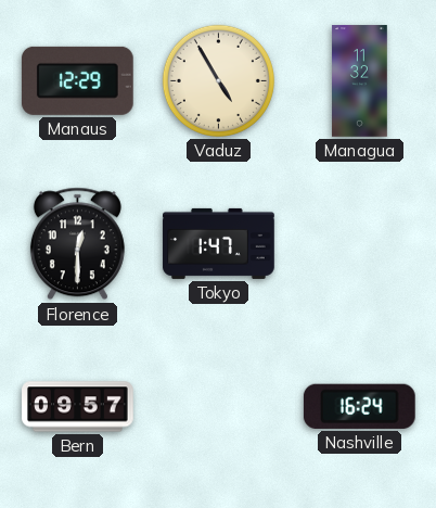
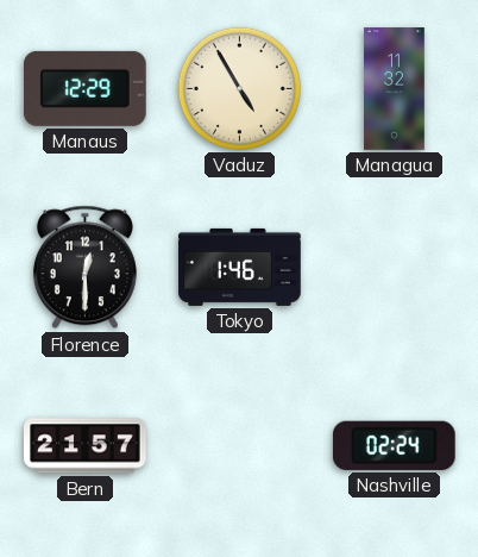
Tokyo: 1:47 -> 1:46 (240, 267)
Bern: 09:57 -> 21:57 (86, 446)
Nashville: 16:24 -> 02:24 (394, 445)
